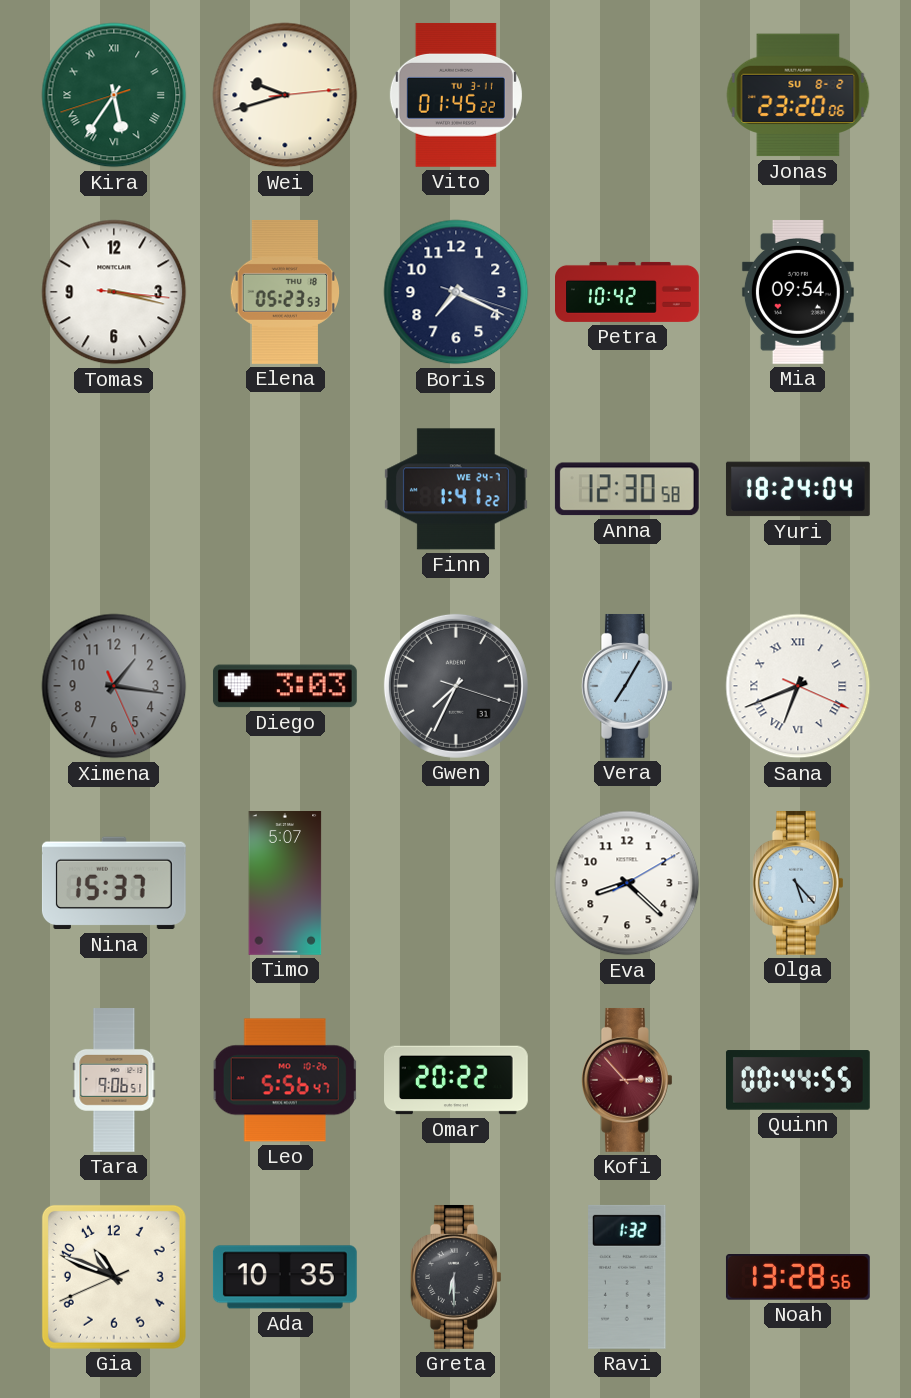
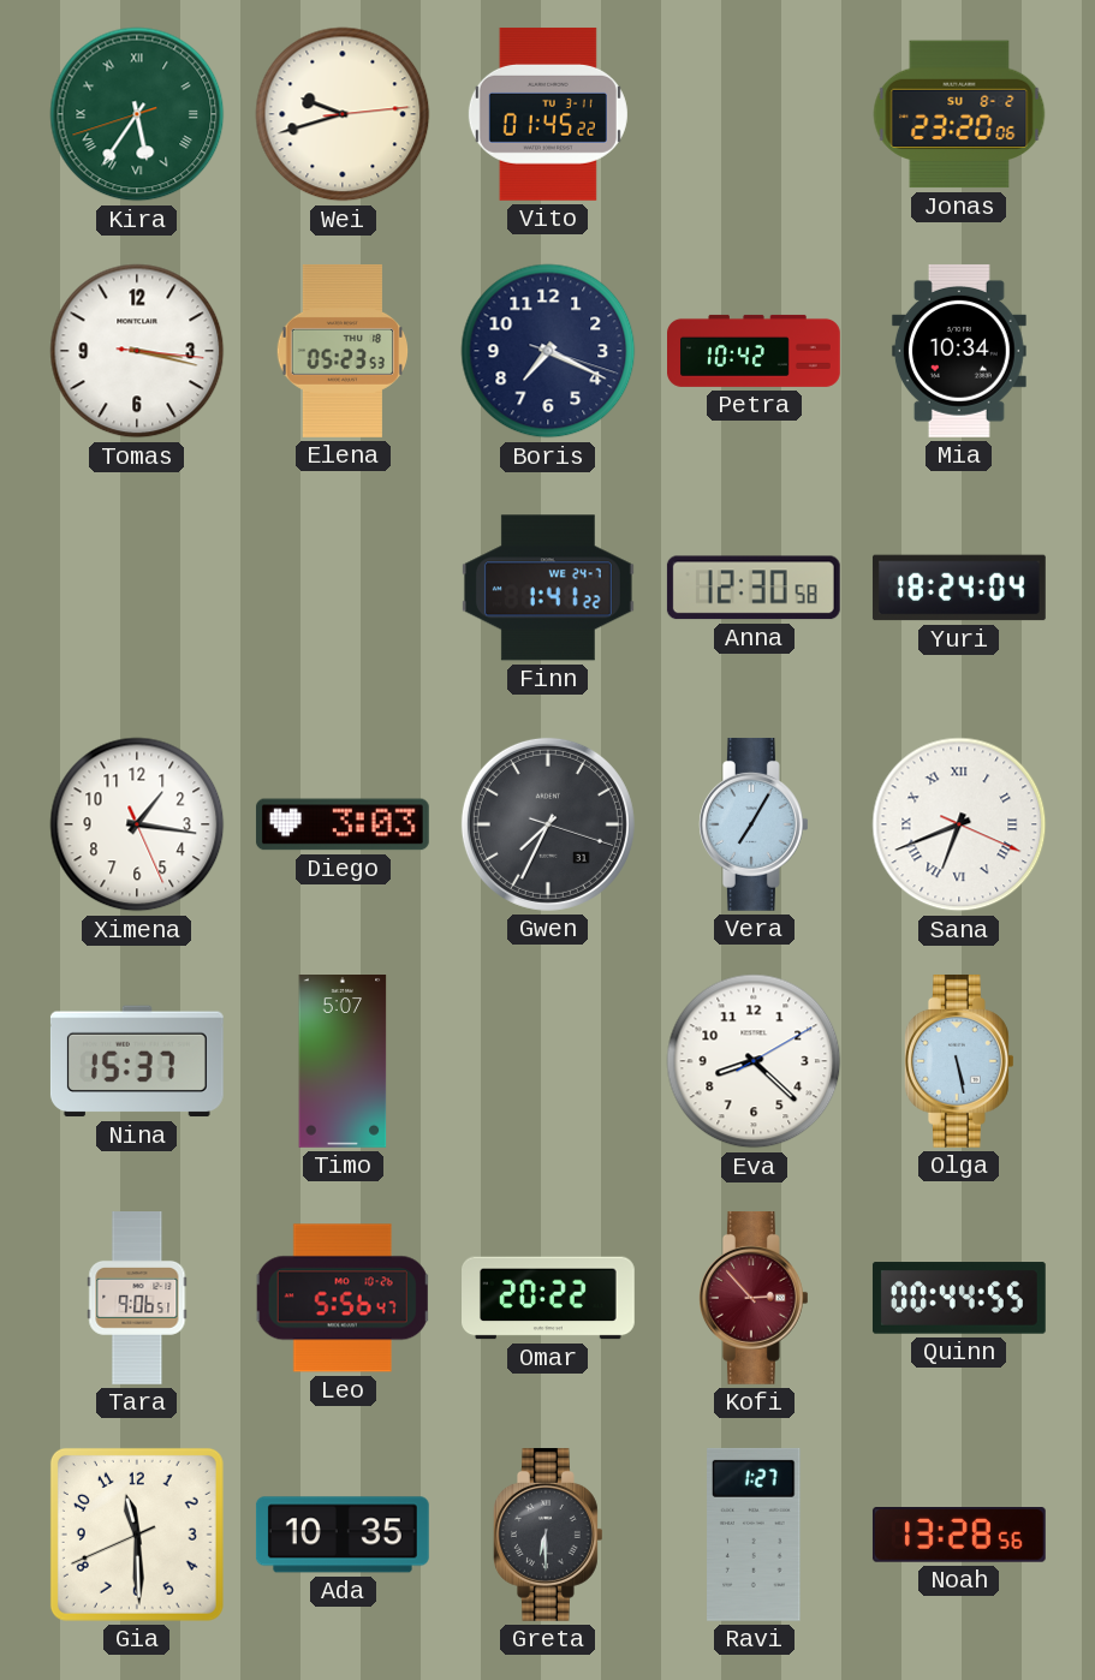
Mia: 09:54 -> 10:34 (959, 351)
Ximena dial: grey -> white (137, 824)
Olga: 5:23 -> 5:28 (959, 1061)
Gia: 10:48 -> 11:29 (137, 1535)
Ravi: 1:32 -> 1:27 (754, 1535)
